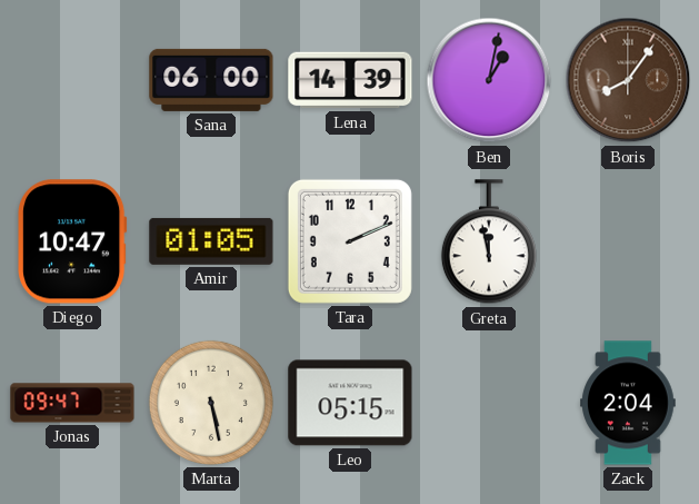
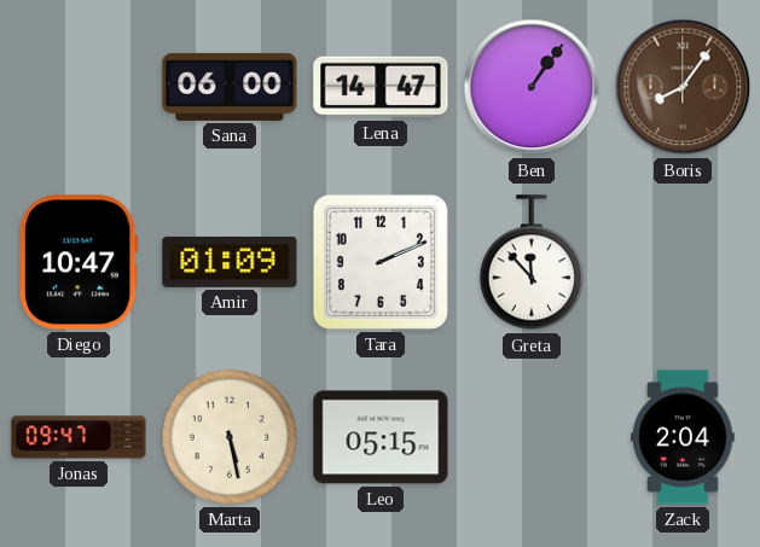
Lena: 14:39 -> 14:47 (381, 87)
Ben: 1:02 -> 1:06 (532, 87)
Amir: 01:05 -> 01:09 (230, 262)
Greta: 11:58 -> 11:53 (532, 263)
